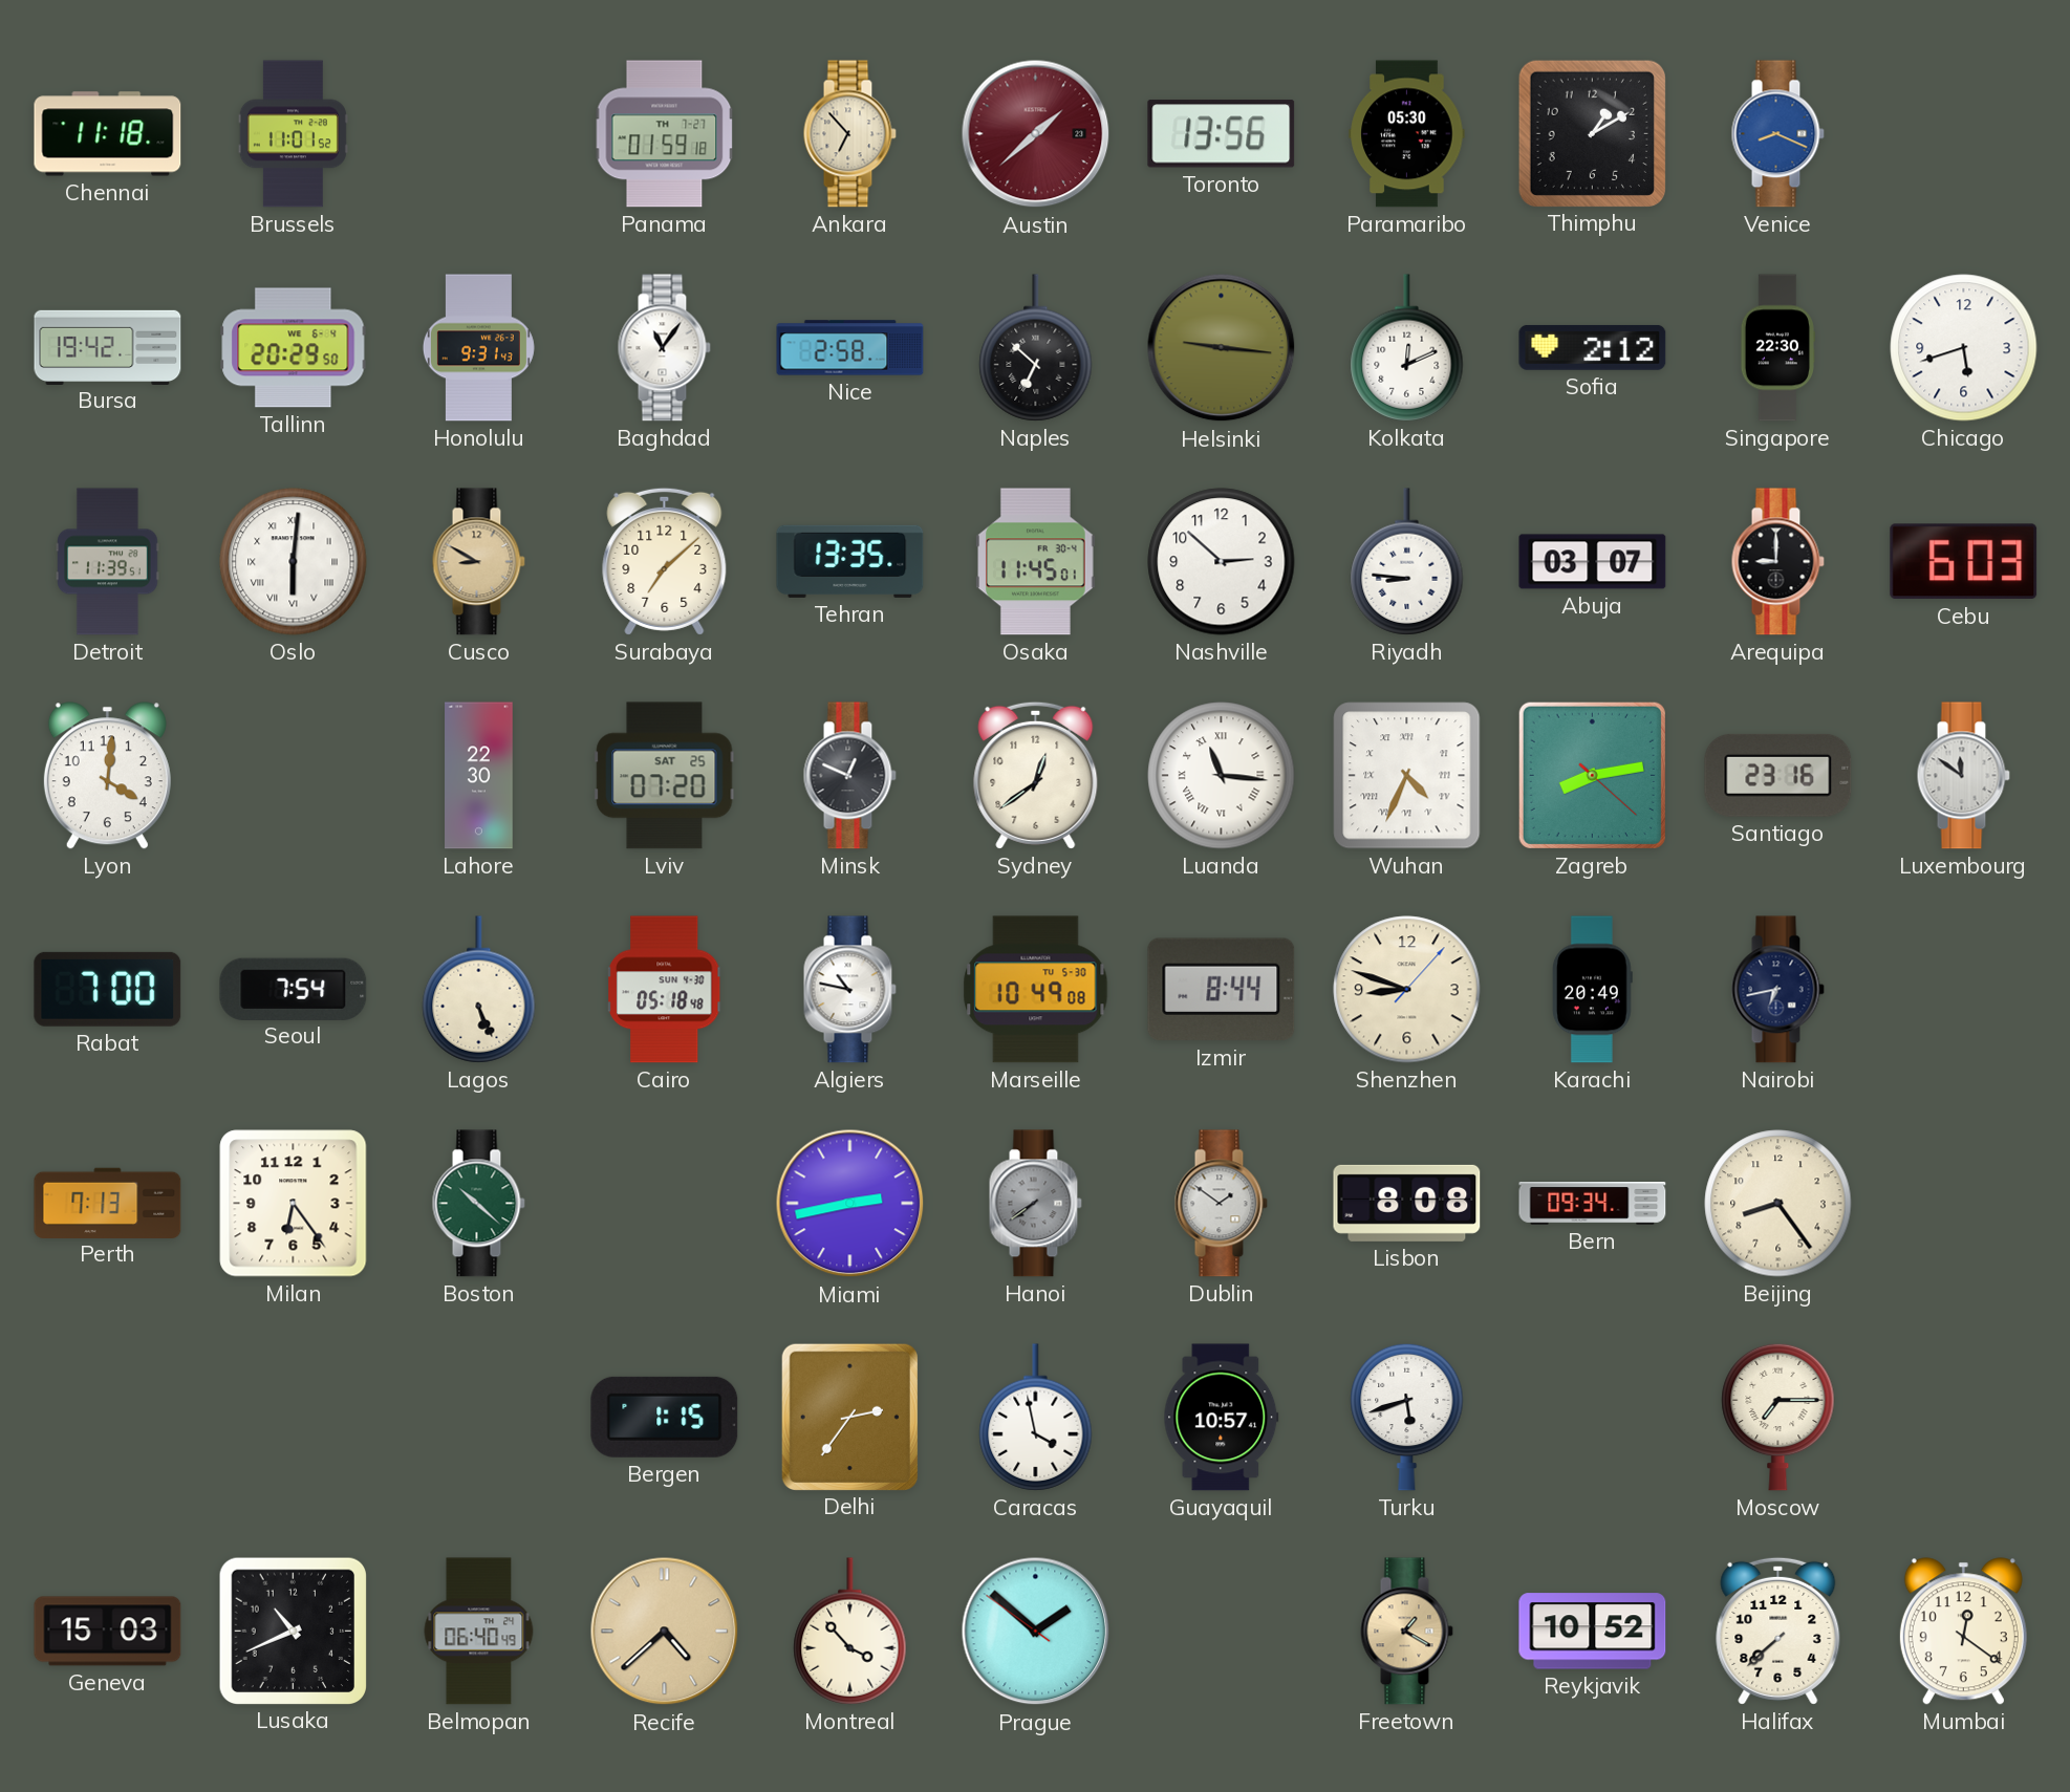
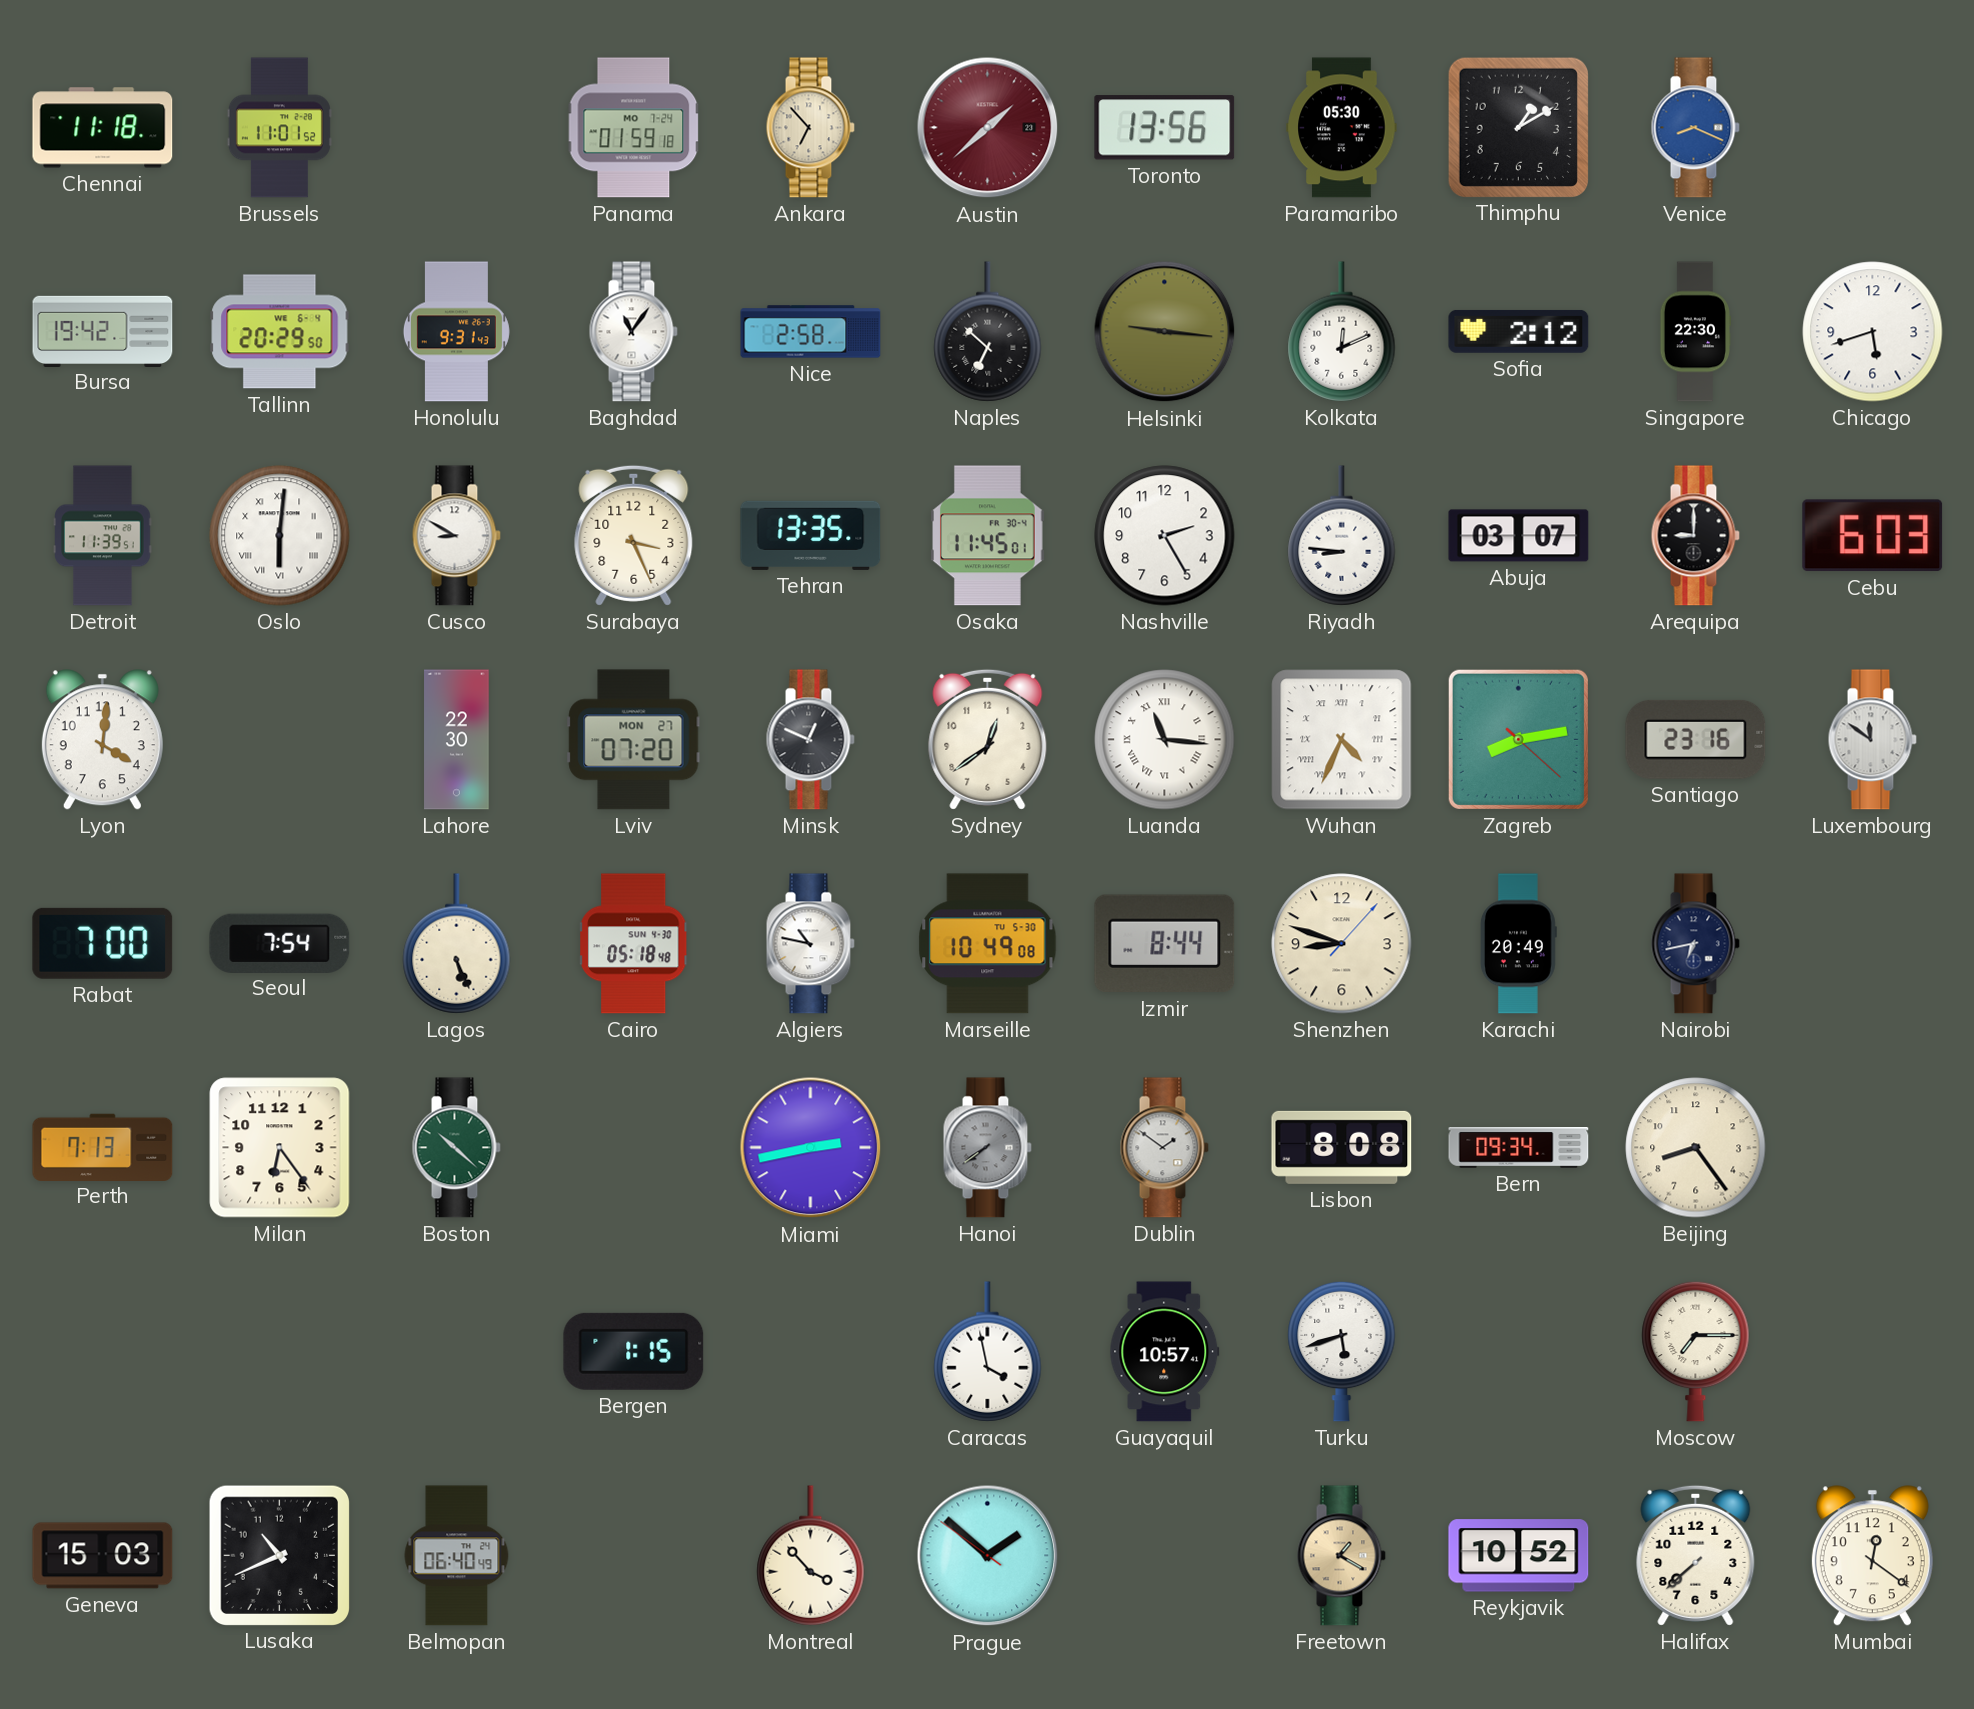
Panama date: TH 7-27 -> MO 7-24 (634, 128)
Cusco dial: champagne -> white (456, 536)
Surabaya: 7:08 -> 3:26 (634, 535)
Nashville: 2:52 -> 2:25 (1165, 536)
Lviv date: SAT 25 -> MON 27 (634, 740)
Delhi: 2:36 -> none (849, 1417)
Recife: 4:38 -> none (665, 1632)
